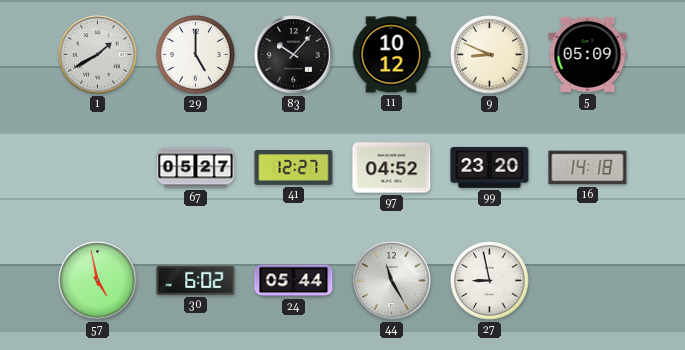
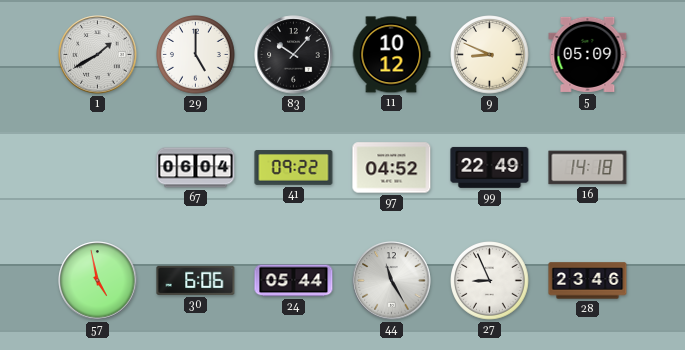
67: 05:27 -> 06:04 (196, 168)
41: 12:27 -> 09:22 (294, 168)
99: 23:20 -> 22:49 (490, 167)
30: 6:02 -> 6:06 (196, 280)
27: 8:58 -> 8:56 (490, 281)
28: none -> 23:46 (588, 281)
